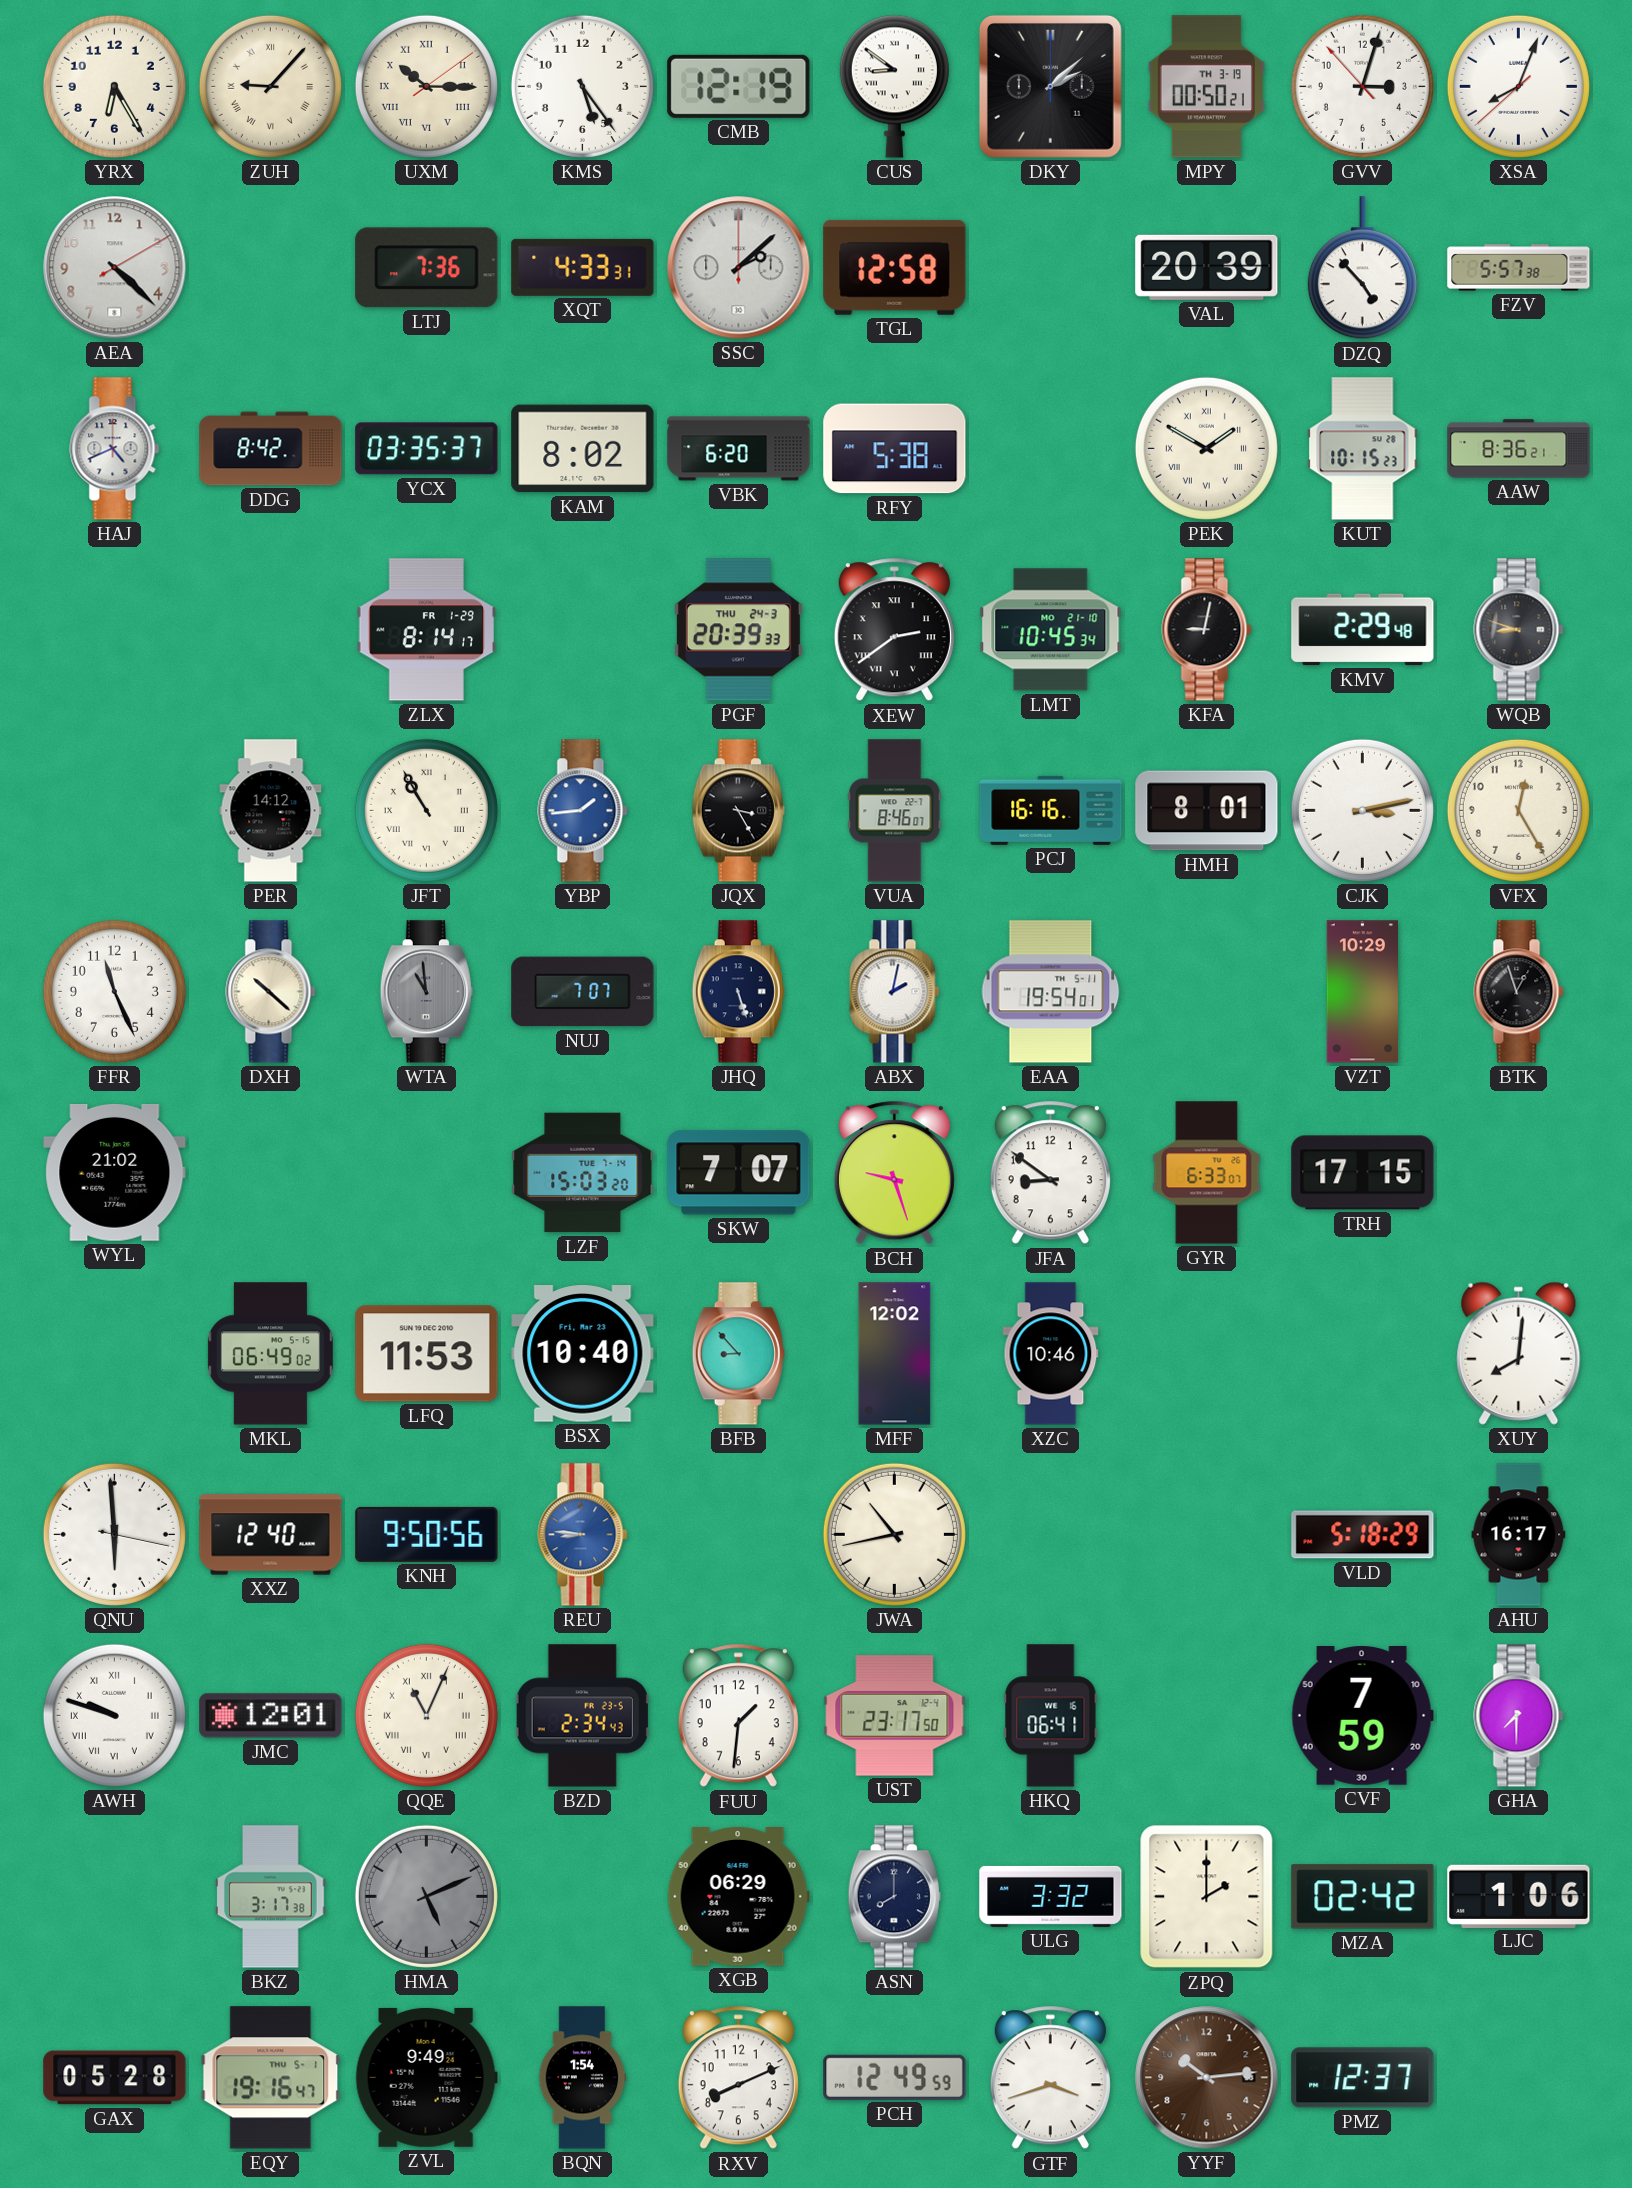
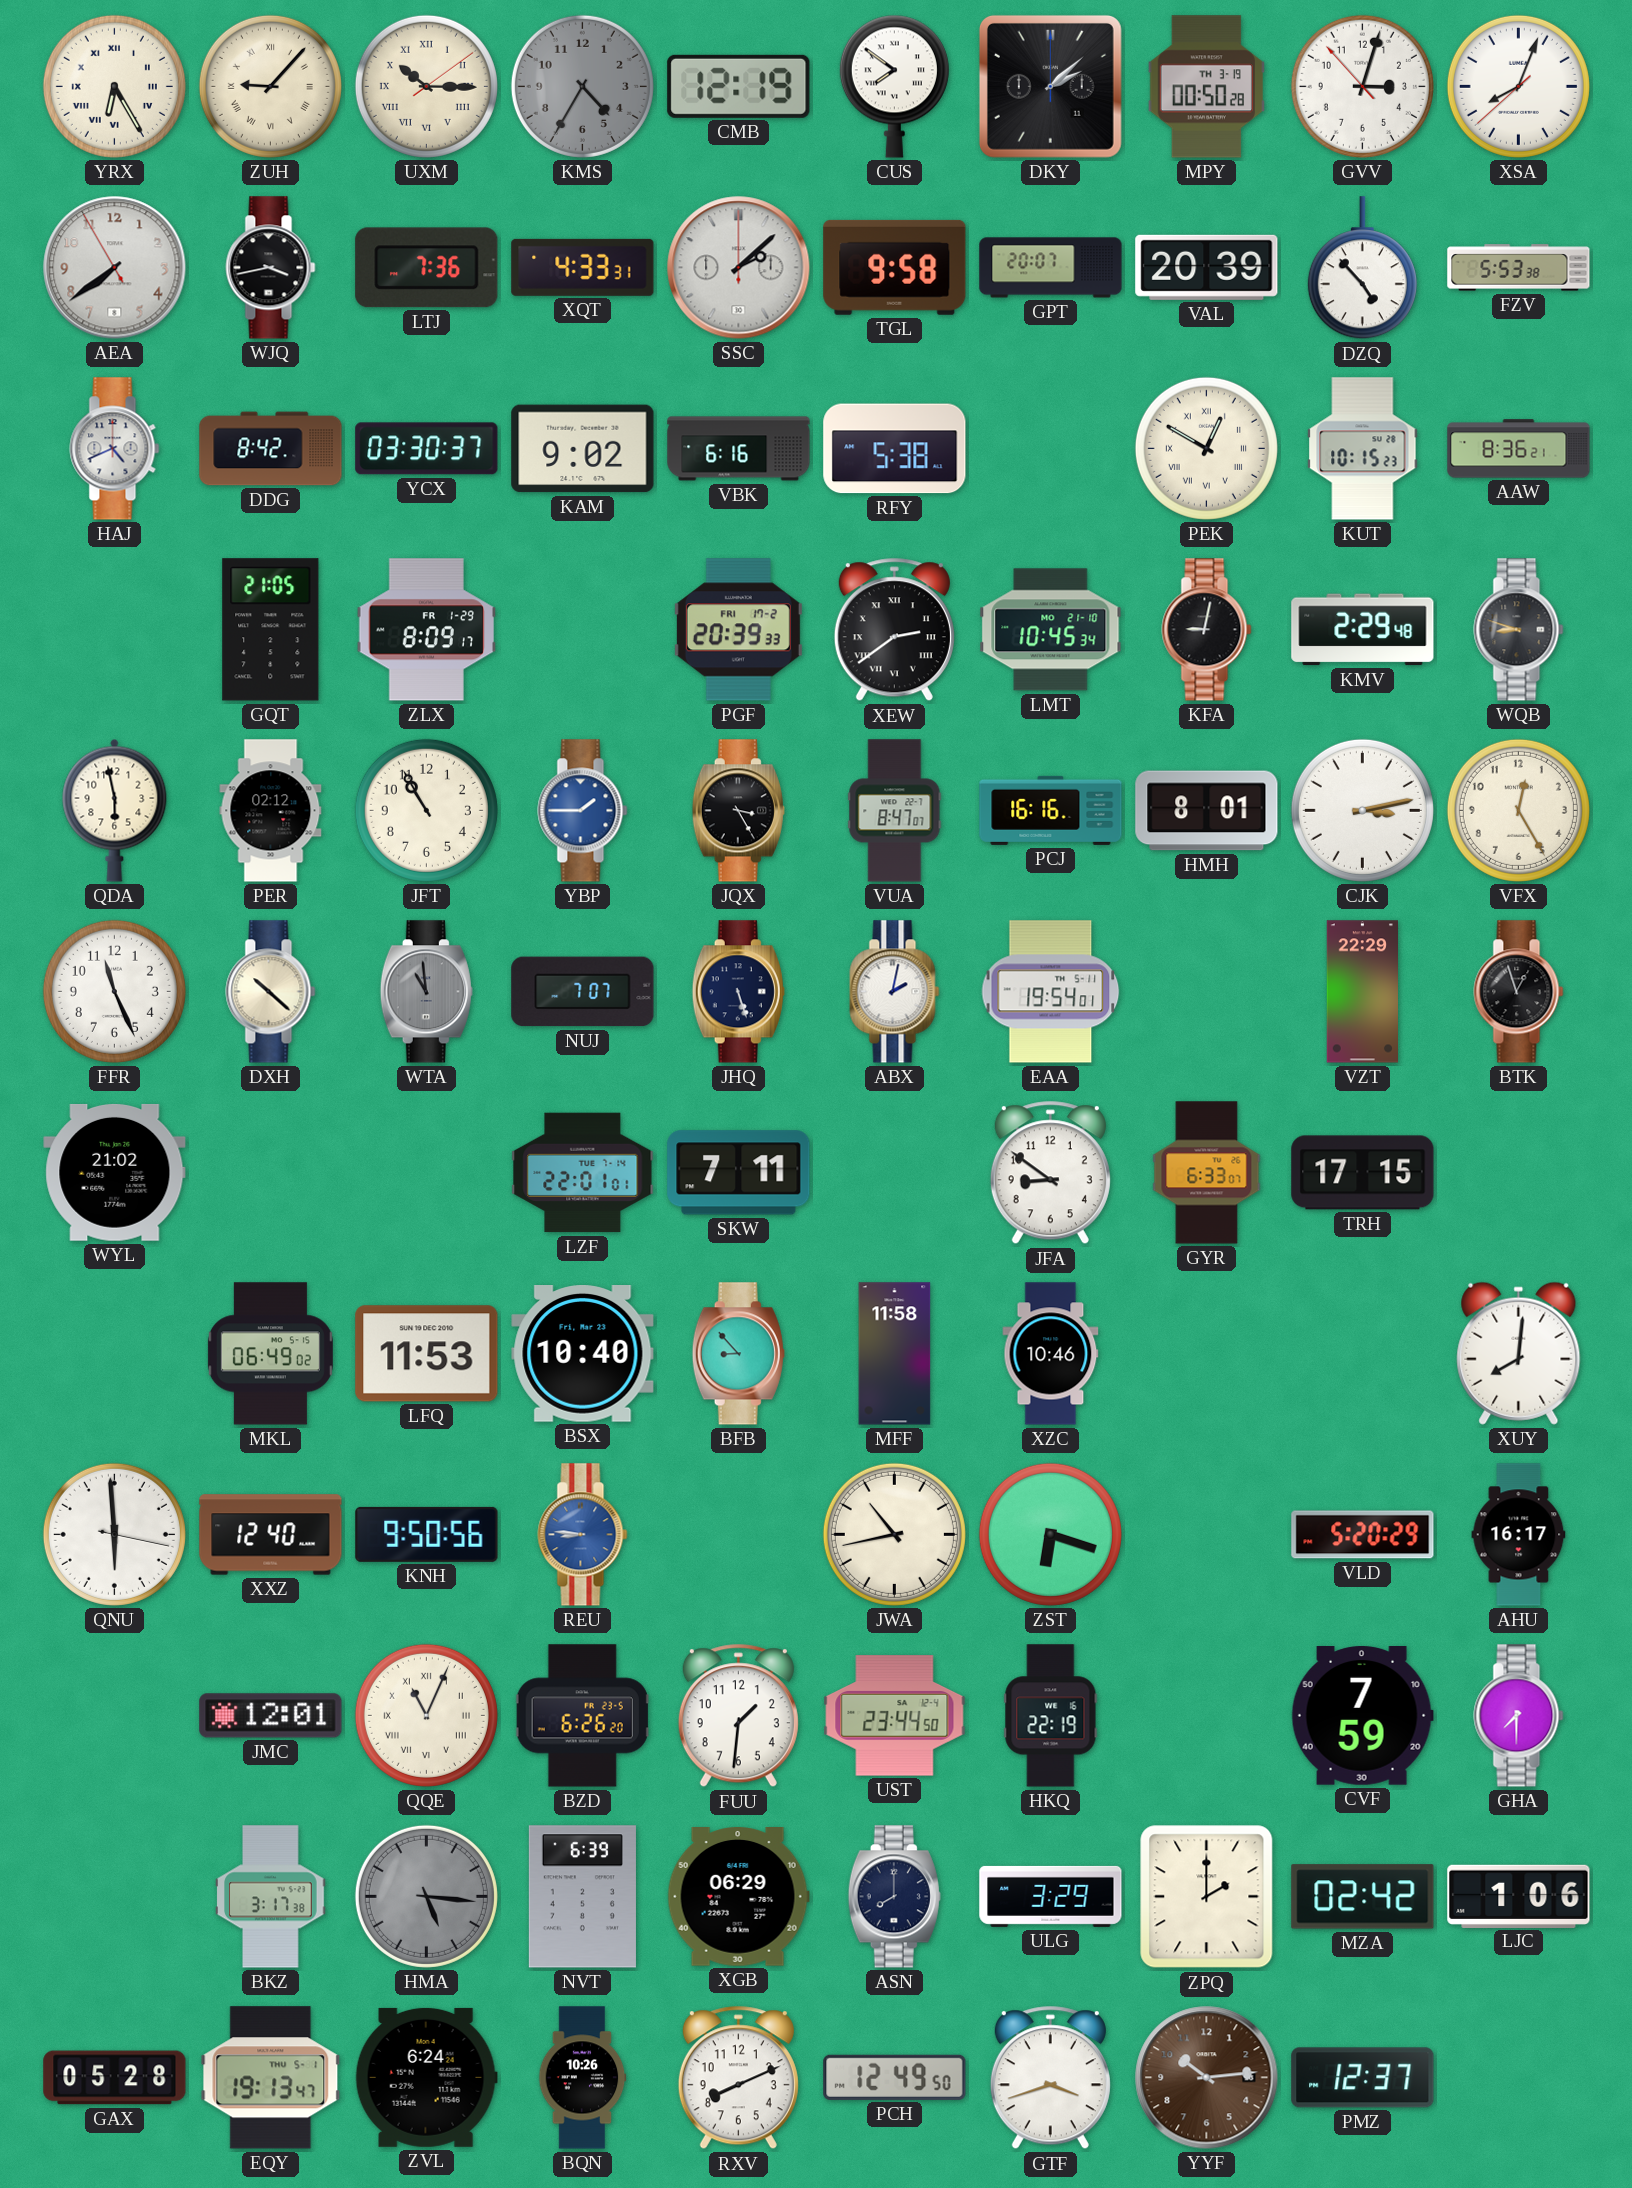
YRX numerals: Arabic -> Roman (114, 86)
KMS: 5:24 -> 4:35 (582, 86)
KMS dial: white -> grey (582, 86)
CUS: 8:51 -> 7:51 (894, 86)
MPY: 00:50:21 -> 00:50:28 (1206, 87)
AEA: 4:22 -> 7:38 (115, 268)
WJQ: none -> 3:43 (271, 268)
TGL: 12:58 -> 9:58 (895, 267)
GPT: none -> 20:07 (1051, 268)
FZV: 5:57 -> 5:53 (1519, 268)
YCX: 03:35 -> 03:30 (427, 449)
KAM: 8:02 -> 9:02 (583, 449)
VBK: 6:20 -> 6:16 (739, 449)
PEK: 1:50 -> 12:50 (1206, 448)
GQT: none -> 21:05 (271, 630)
ZLX: 8:14 -> 8:09 (427, 630)
PGF date: THU 24-3 -> FRI 17-2 (738, 630)
QDA: none -> 5:58 (115, 810)
PER: 14:12 -> 02:12 (271, 811)
JFT numerals: Roman -> Arabic (426, 810)
YBP: 1:44 -> 1:45 (583, 811)
VUA: 8:46 -> 8:47 (895, 811)
VZT: 10:29 -> 22:29 (1362, 992)
LZF: 15:03 -> 22:01 (583, 1173)
SKW: 7:07 -> 7:11 (739, 1173)
BCH: 9:27 -> none (894, 1173)
MFF: 12:02 -> 11:58 (895, 1354)
ZST: none -> 6:18 (1050, 1534)
VLD: 5:18 -> 5:20 (1363, 1535)
AWH: 9:48 -> none (114, 1715)
BZD: 2:34 -> 6:26 (583, 1716)
UST: 23:17 -> 23:44 (895, 1716)
HKQ: 06:41 -> 22:19 (1051, 1716)
HMA: 5:11 -> 5:16 (426, 1896)
NVT: none -> 6:39 (582, 1897)
ULG: 3:32 -> 3:29 (1051, 1896)
EQY: 19:16 -> 19:13 (271, 2078)
ZVL: 9:49 -> 6:24 (426, 2077)
BQN: 1:54 -> 10:26 (582, 2078)
PCH: 12:49:59 -> 12:49:50 (895, 2077)
